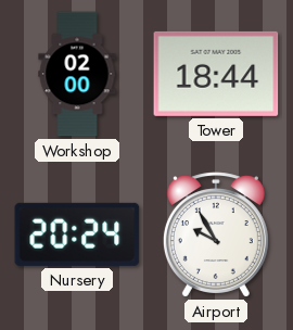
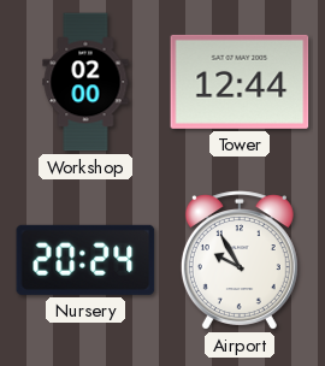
Tower: 18:44 -> 12:44 (240, 82)
